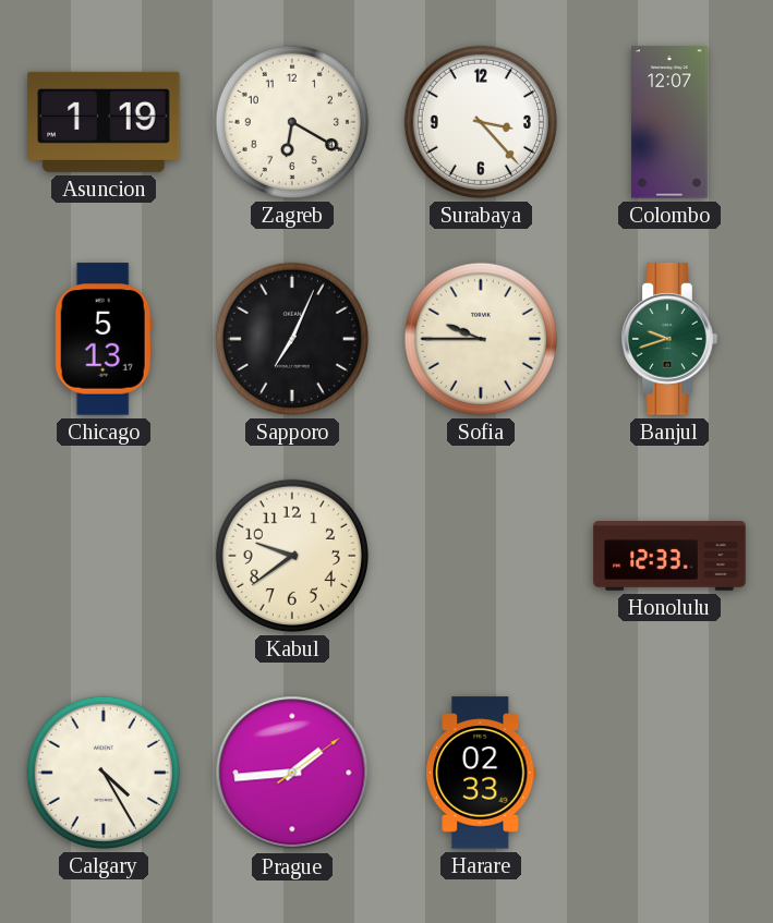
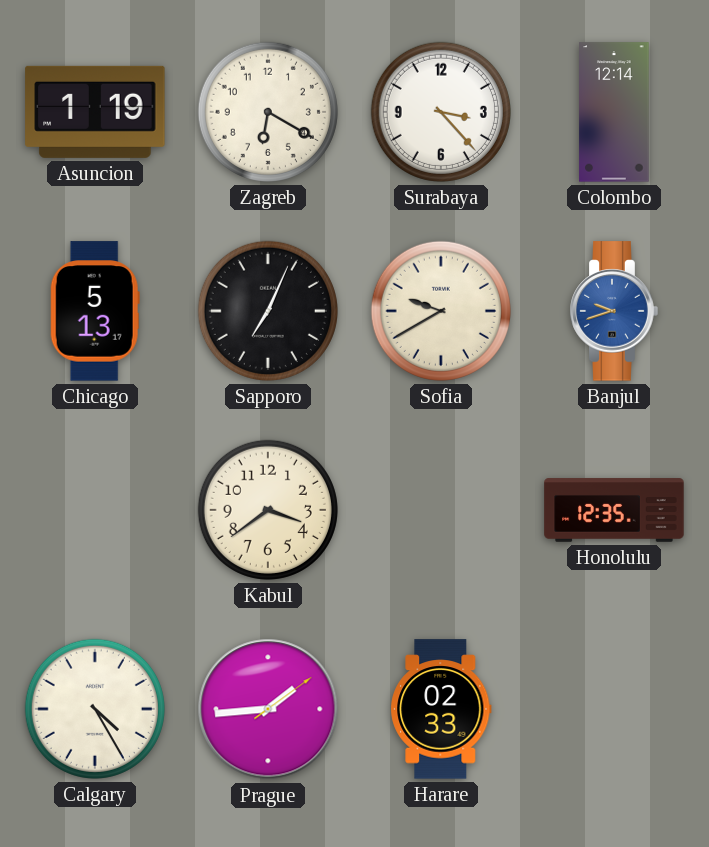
Colombo: 12:07 -> 12:14 (614, 112)
Sofia: 9:45 -> 9:40 (441, 311)
Banjul dial: green -> blue (614, 311)
Kabul: 9:39 -> 3:39 (268, 510)
Honolulu: 12:33 -> 12:35 (614, 510)
